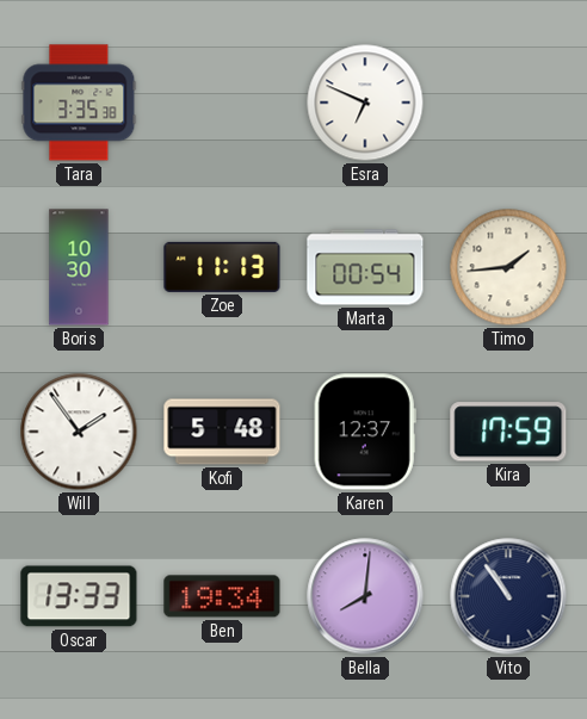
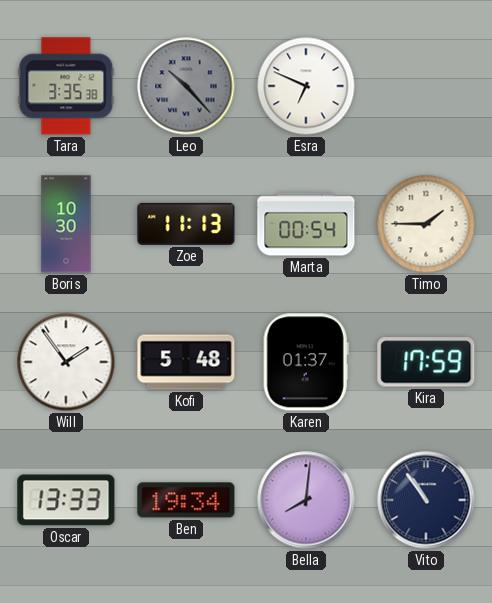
Leo: none -> 10:23 (186, 86)
Timo: 1:44 -> 1:45 (426, 224)
Karen: 12:37 -> 01:37 (306, 362)
